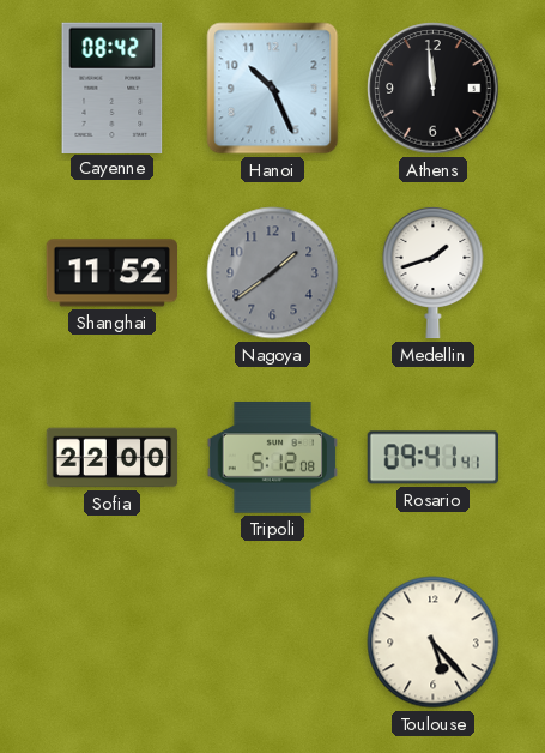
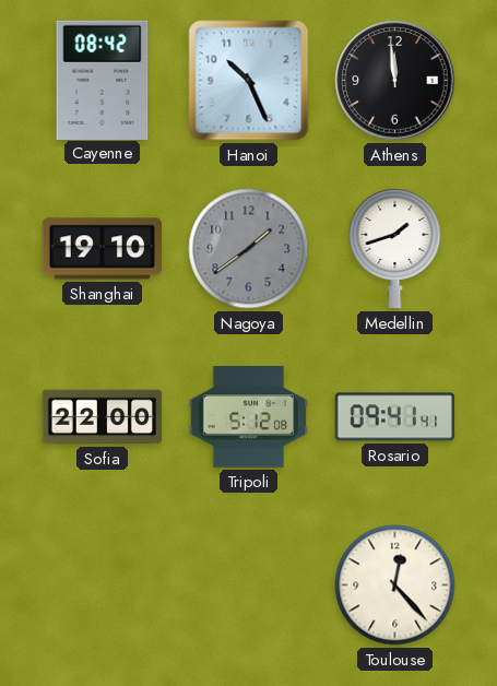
Shanghai: 11:52 -> 19:10 (102, 249)
Toulouse: 5:23 -> 12:23 (395, 586)
